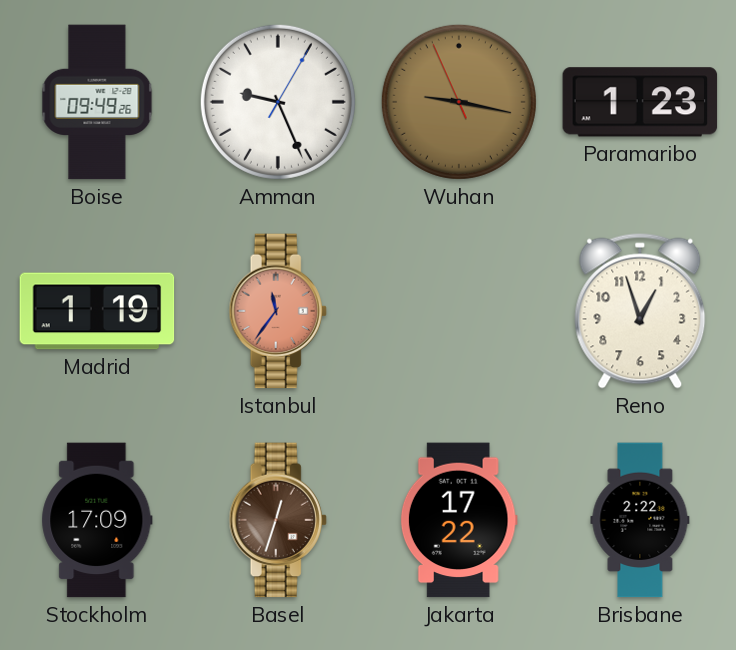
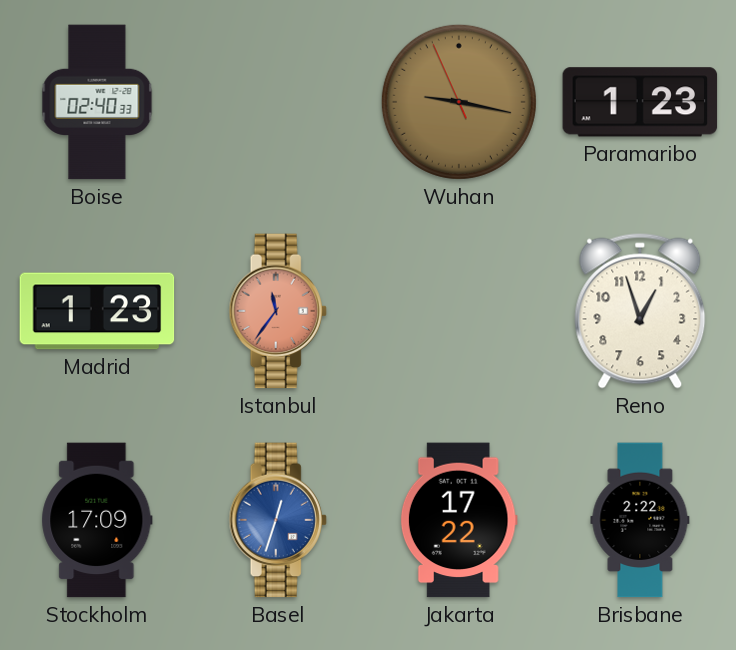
Boise: 09:49 -> 02:40 (97, 102)
Amman: 9:26 -> none (278, 102)
Madrid: 1:19 -> 1:23 (97, 311)
Basel dial: brown -> blue (278, 520)
